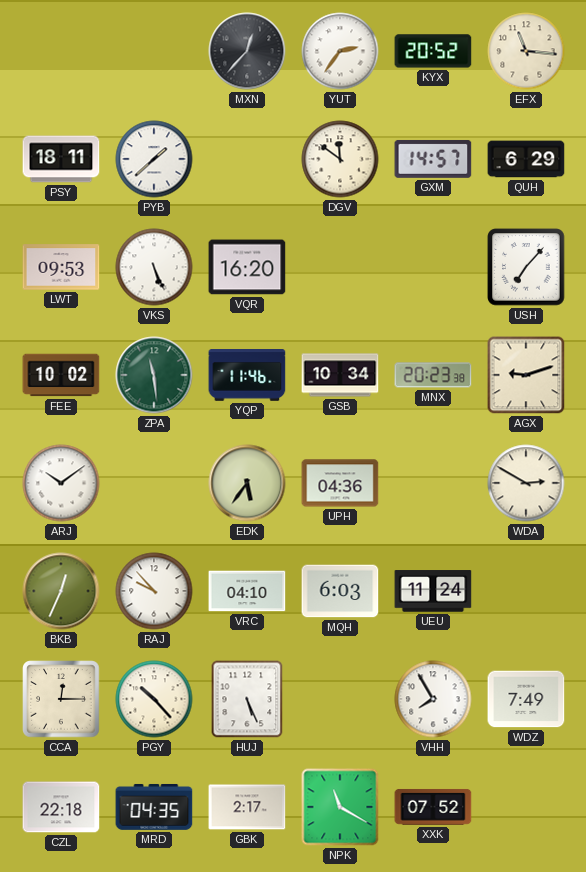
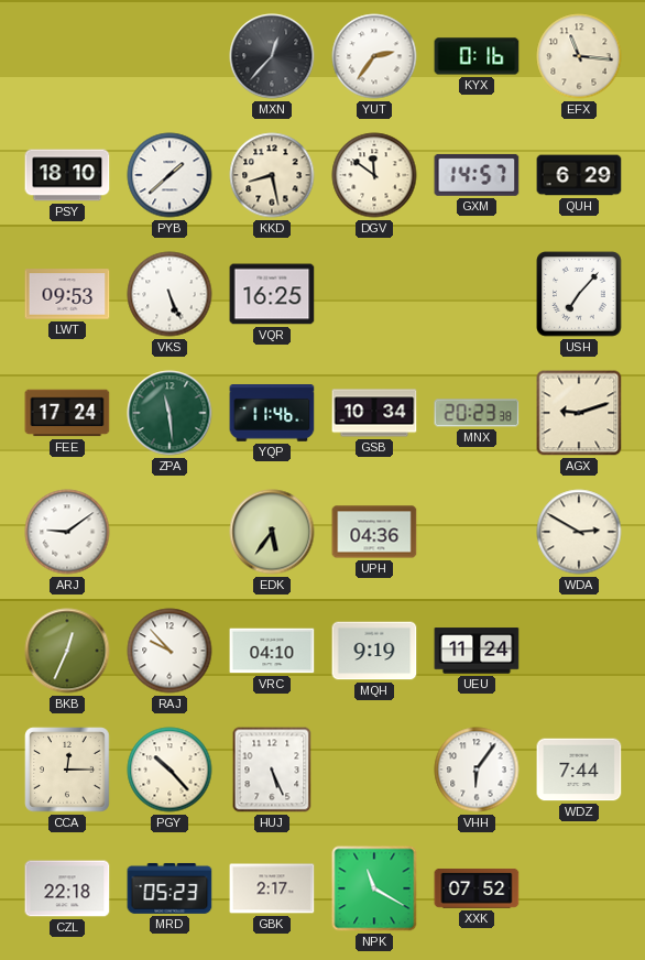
KYX: 20:52 -> 0:16 (477, 56)
PSY: 18:11 -> 18:10 (67, 175)
KKD: none -> 8:28 (272, 175)
VQR: 16:20 -> 16:25 (272, 294)
FEE: 10:02 -> 17:24 (67, 413)
ARJ: 10:09 -> 9:09 (67, 532)
MQH: 6:03 -> 9:19 (374, 651)
VHH: 7:55 -> 6:06 (477, 770)
WDZ: 7:49 -> 7:44 (579, 770)
MRD: 04:35 -> 05:23 (170, 888)
